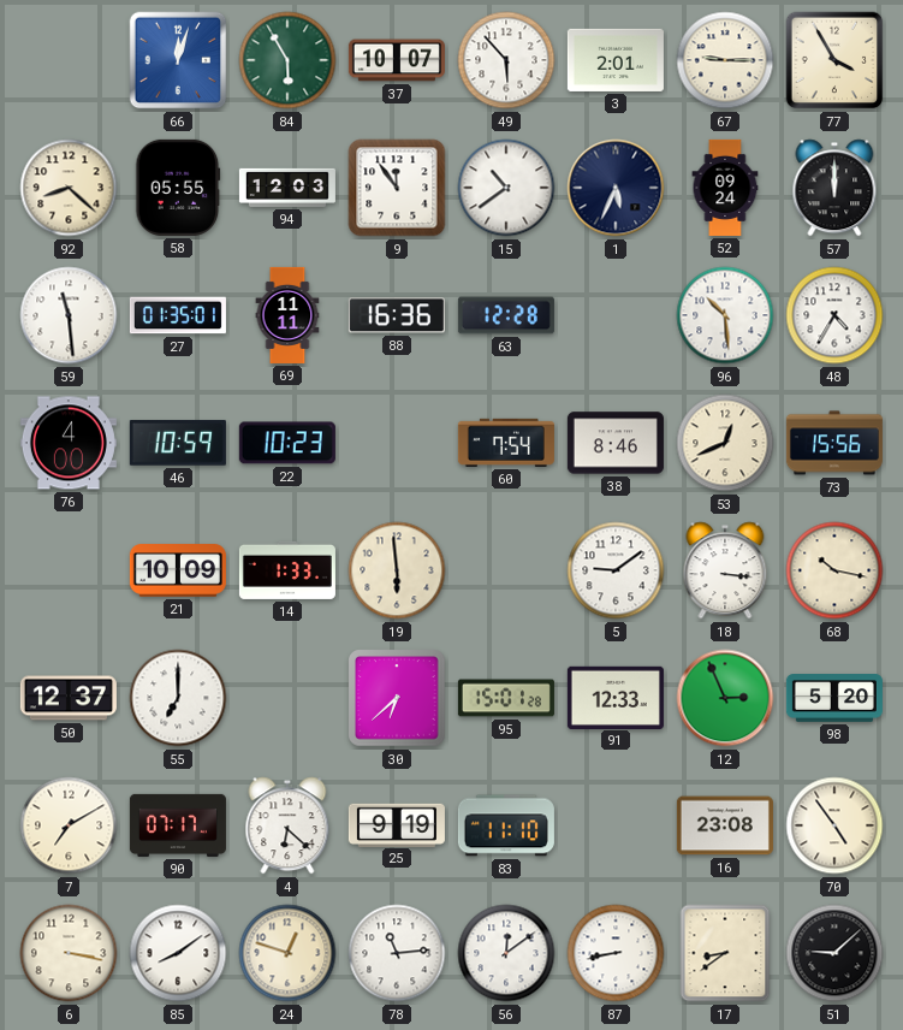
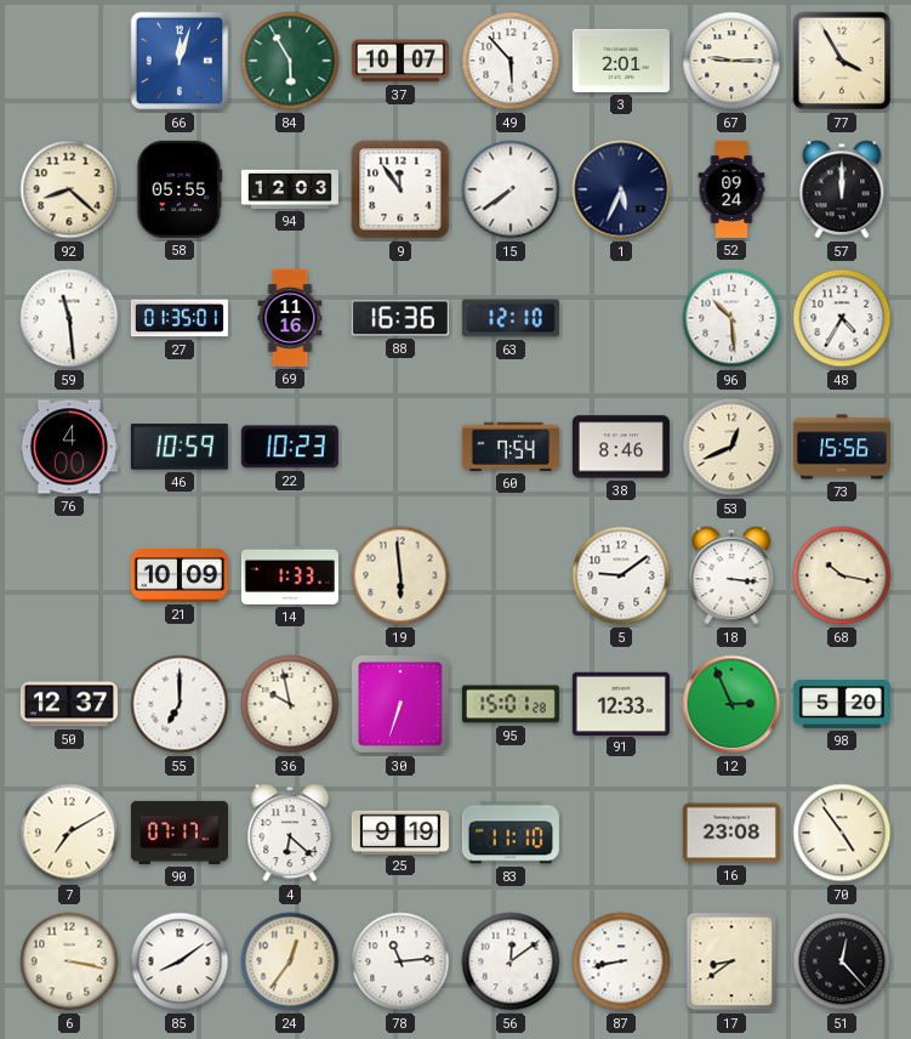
15: 10:39 -> 7:39 (511, 189)
69: 11:11 -> 11:16 (290, 318)
63: 12:28 -> 12:10 (511, 318)
36: none -> 9:58 (290, 704)
30: 6:38 -> 6:33 (400, 704)
24: 12:48 -> 12:36 (290, 961)
51: 9:08 -> 12:23 (842, 961)
